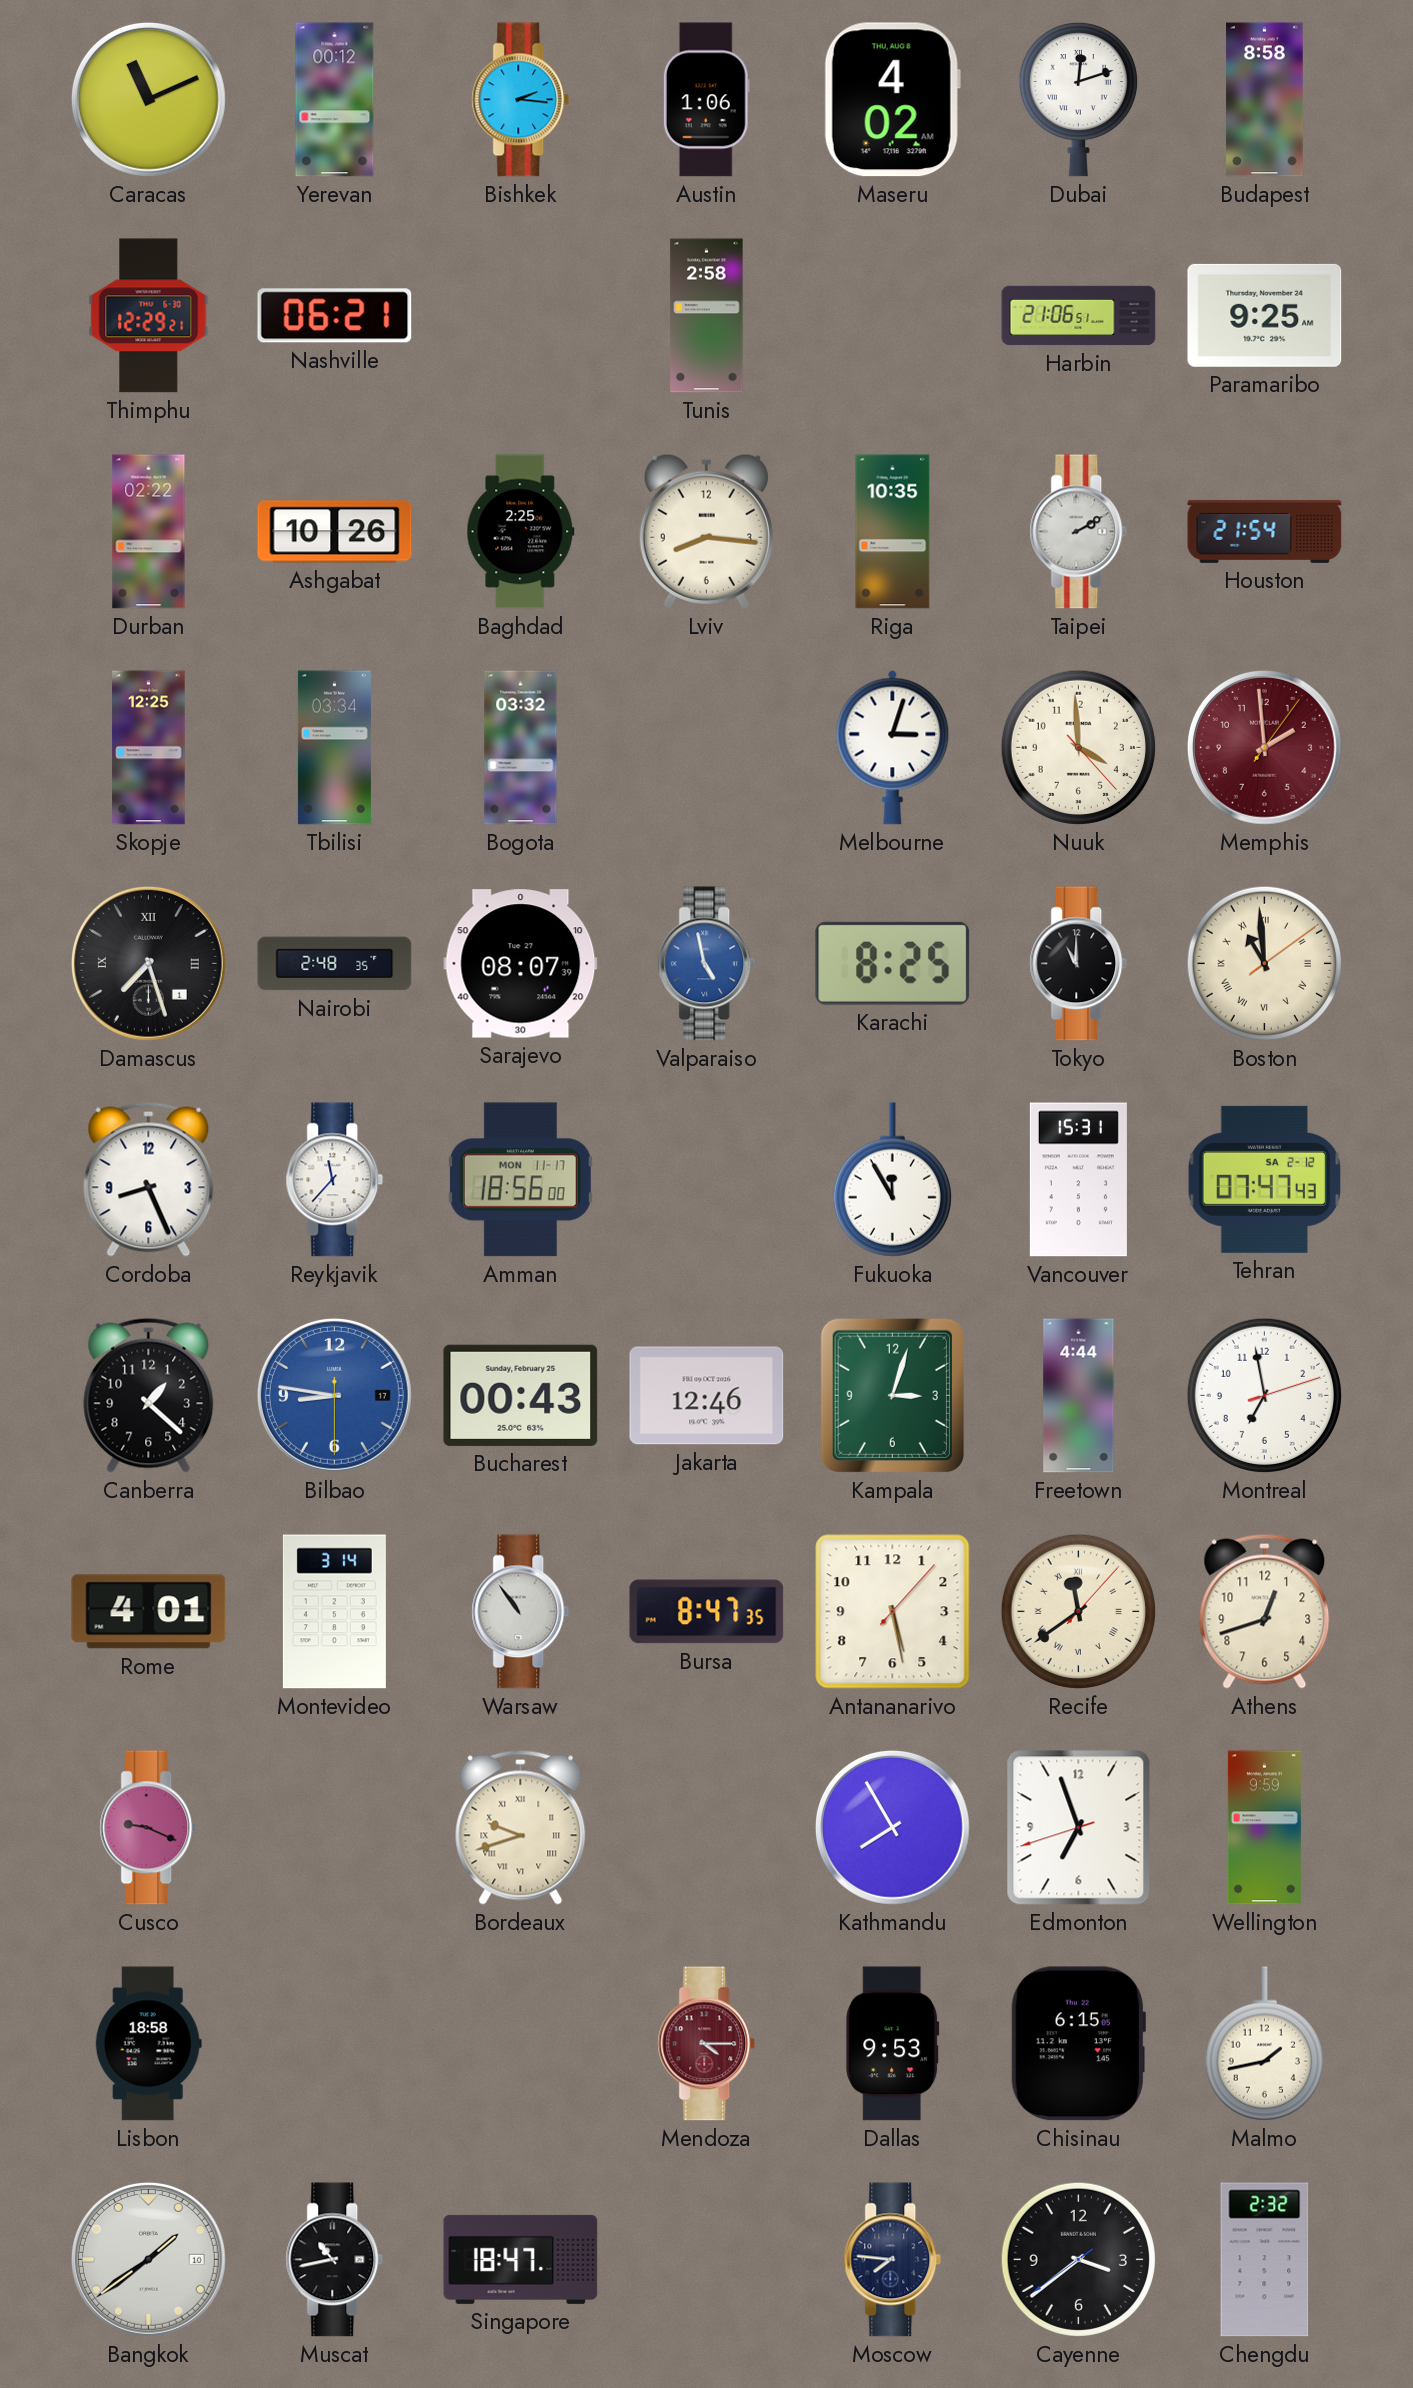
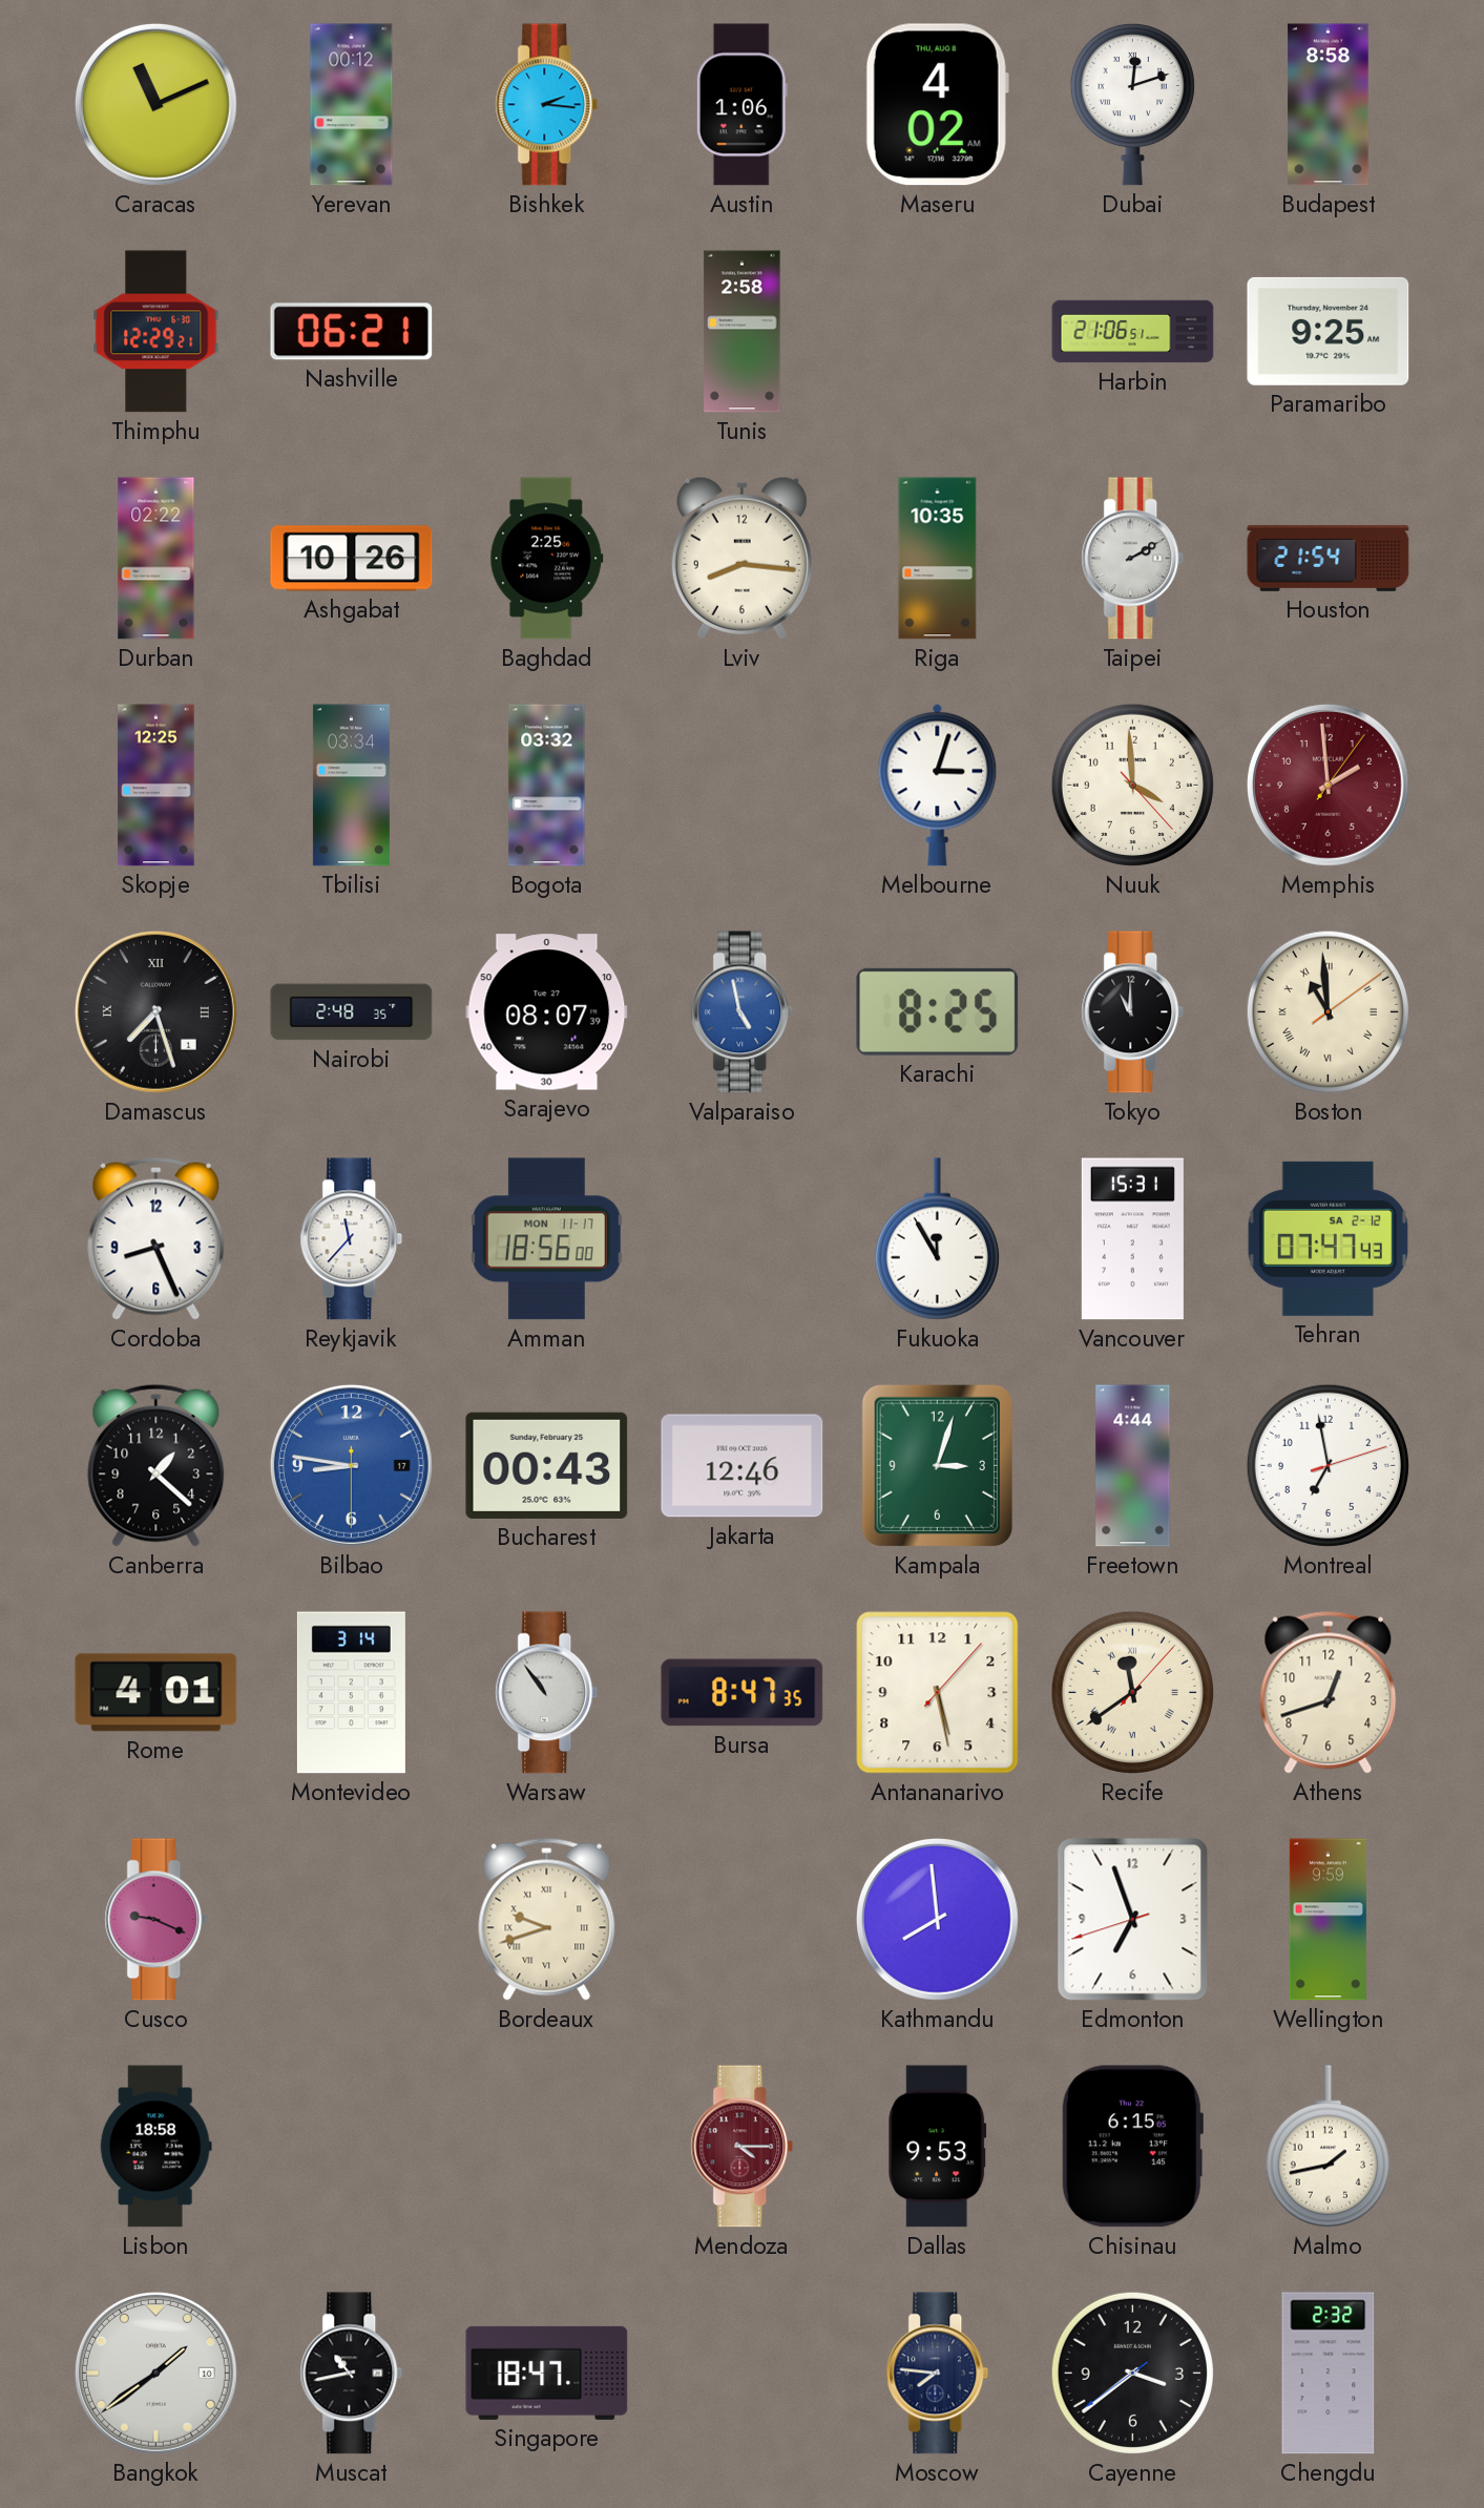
Kathmandu: 7:55 -> 7:59 (937, 1919)
